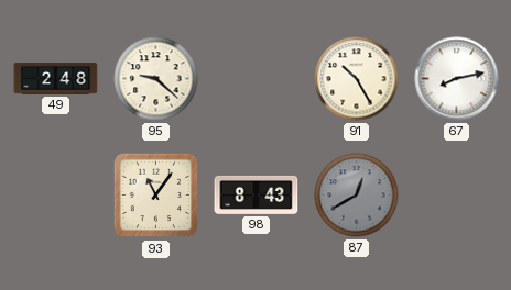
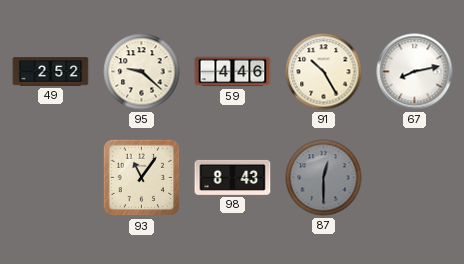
49: 2:48 -> 2:52 (51, 72)
59: none -> 4:46 (233, 72)
87: 12:40 -> 12:30 (324, 178)
